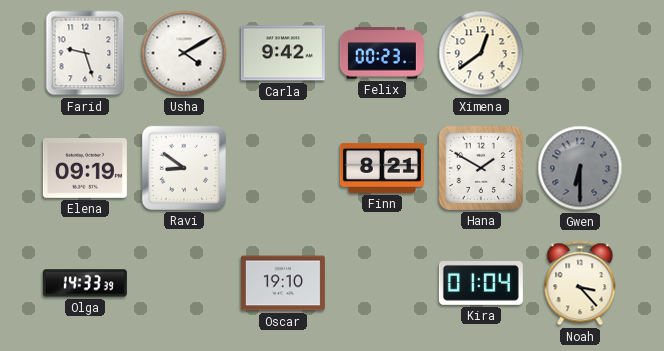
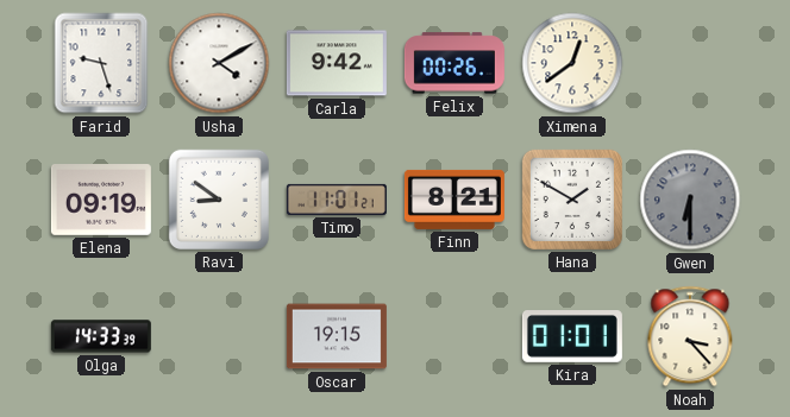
Felix: 00:23 -> 00:26 (454, 63)
Timo: none -> 11:01 (337, 200)
Oscar: 19:10 -> 19:15 (337, 336)
Kira: 01:04 -> 01:01 (572, 337)
